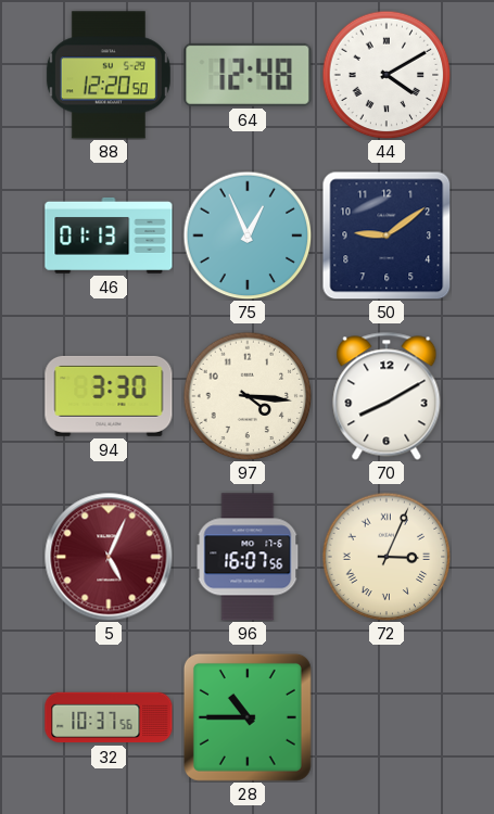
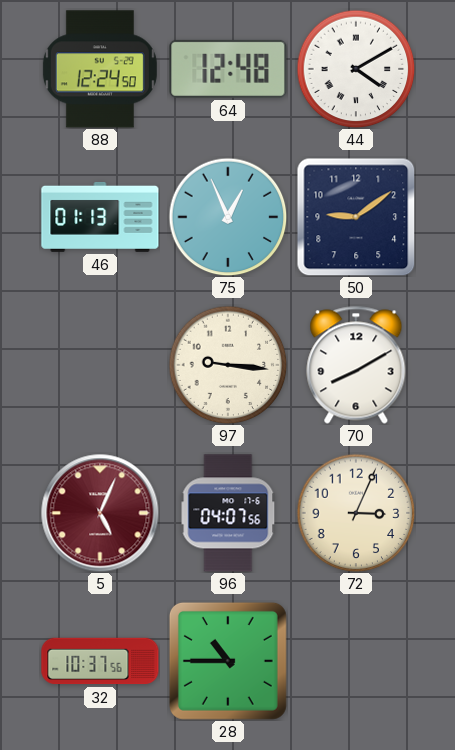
88: 12:20 -> 12:24 (100, 69)
94: 3:30 -> none (109, 396)
97: 4:16 -> 9:16 (228, 365)
96: 16:07 -> 04:07 (228, 513)
72 numerals: Roman -> Arabic (356, 513)
